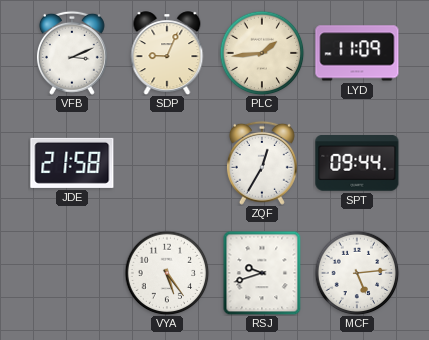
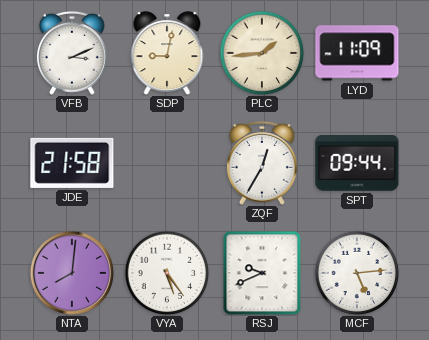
SDP: 9:04 -> 9:02 (167, 53)
NTA: none -> 8:01 (71, 272)
RSJ: 9:42 -> 9:41 (262, 273)
